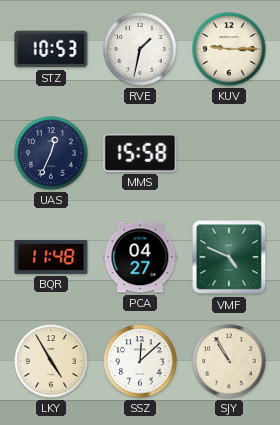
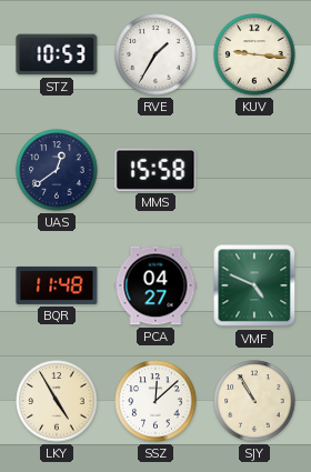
RVE: 1:32 -> 1:35 (155, 54)
KUV: 9:15 -> 9:16 (254, 54)
UAS: 12:34 -> 12:39 (57, 170)
